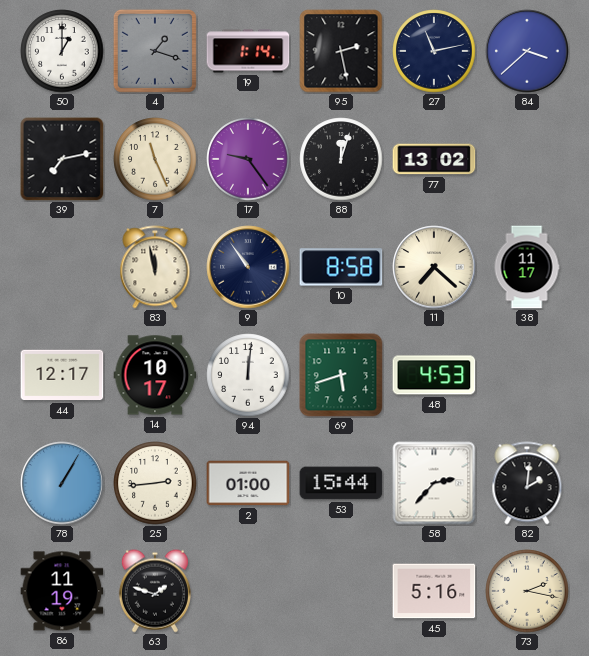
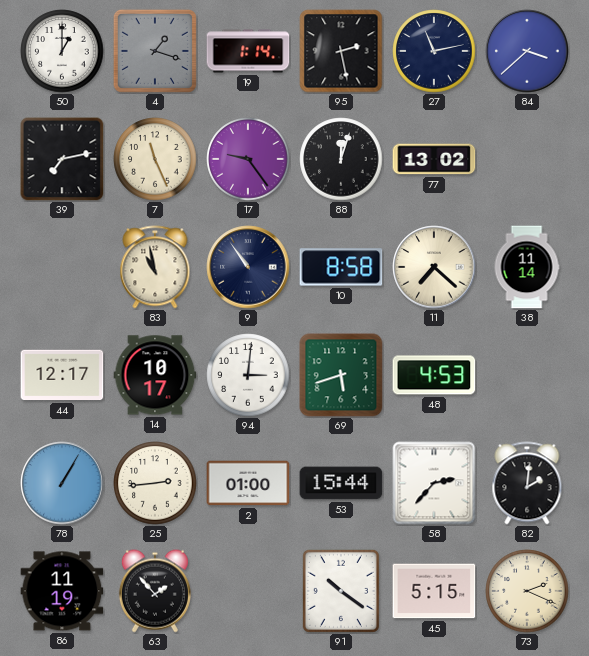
83: 11:58 -> 10:58 (155, 267)
38: 11:17 -> 11:14 (527, 267)
94: 12:01 -> 3:01 (248, 375)
63: 1:48 -> 1:53 (155, 591)
91: none -> 10:21 (341, 591)
45: 5:16 -> 5:15 (434, 591)
73: 2:17 -> 2:19 (527, 591)
